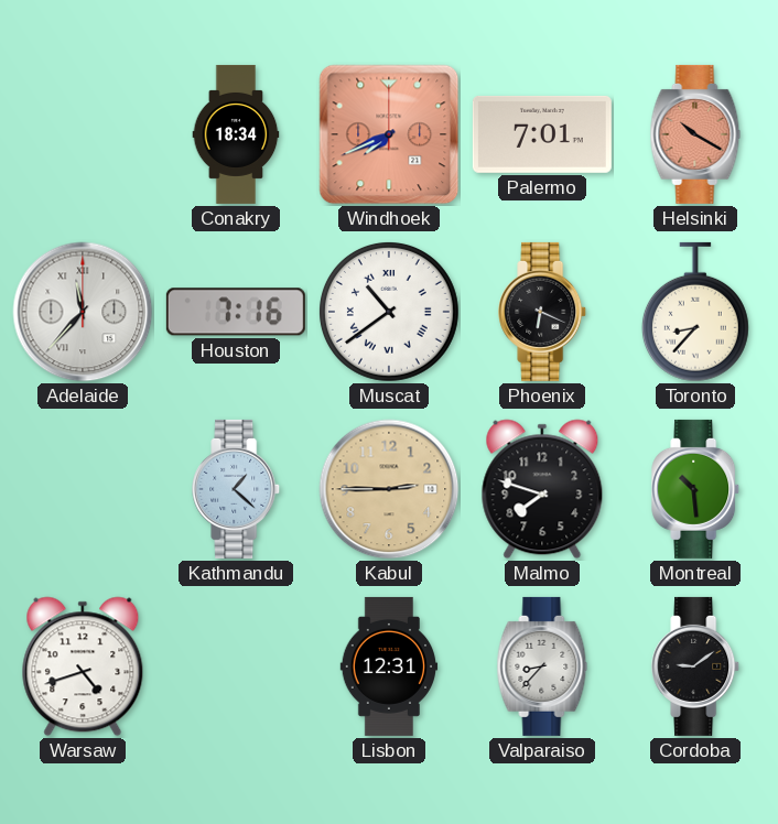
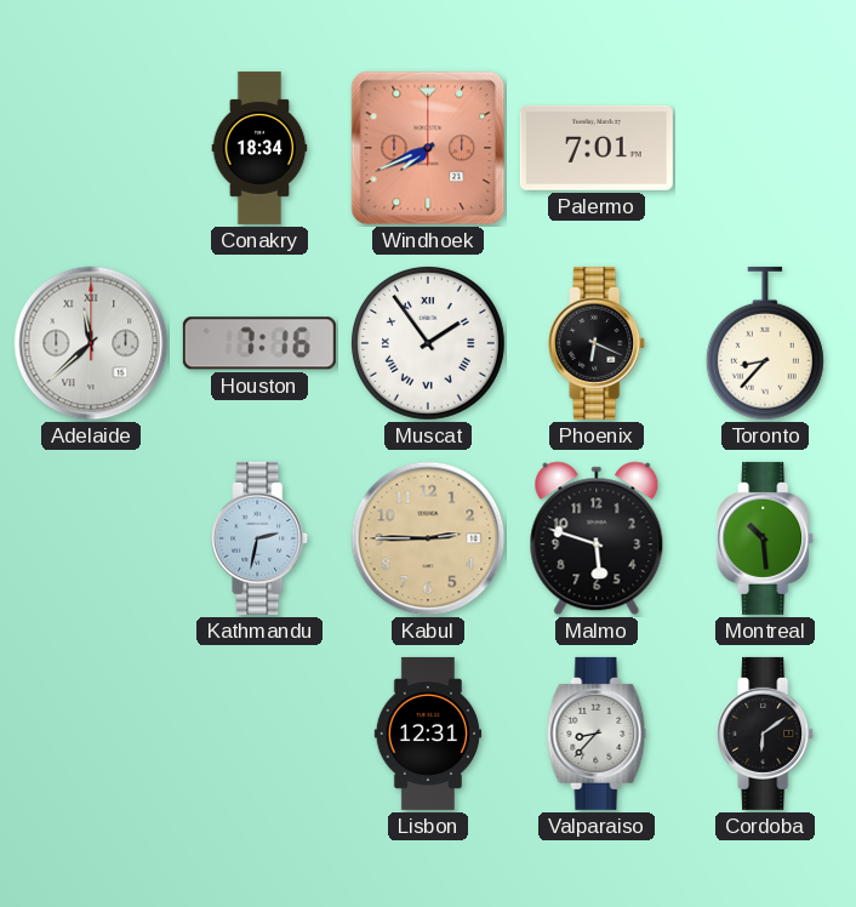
Helsinki: 10:20 -> none (695, 134)
Adelaide: 11:37 -> 11:38 (91, 343)
Muscat: 10:39 -> 1:54 (428, 343)
Kathmandu: 1:22 -> 2:32 (261, 538)
Malmo: 7:48 -> 5:48 (597, 538)
Warsaw: 4:42 -> none (83, 666)
Cordoba: 9:09 -> 6:09 (766, 734)
